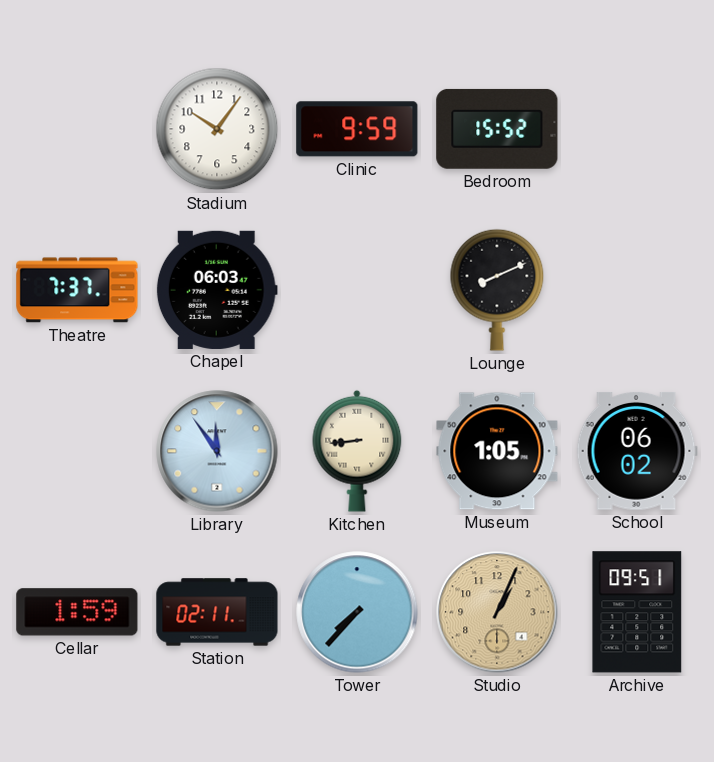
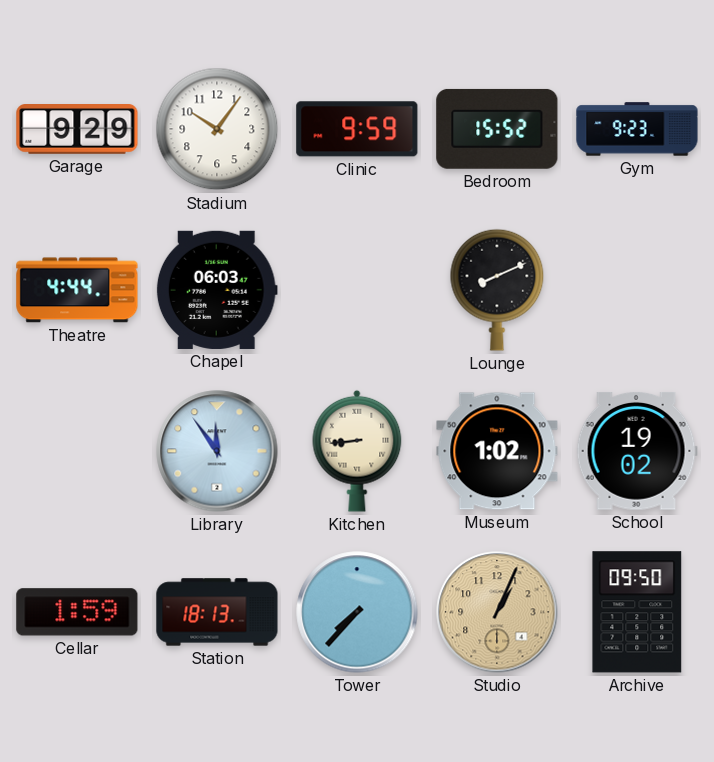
Garage: none -> 9:29 (77, 129)
Gym: none -> 9:23 (637, 129)
Theatre: 7:37 -> 4:44 (77, 290)
Museum: 1:05 -> 1:02 (497, 451)
School: 06:02 -> 19:02 (637, 452)
Station: 02:11 -> 18:13 (217, 612)
Archive: 09:51 -> 09:50 (637, 612)
